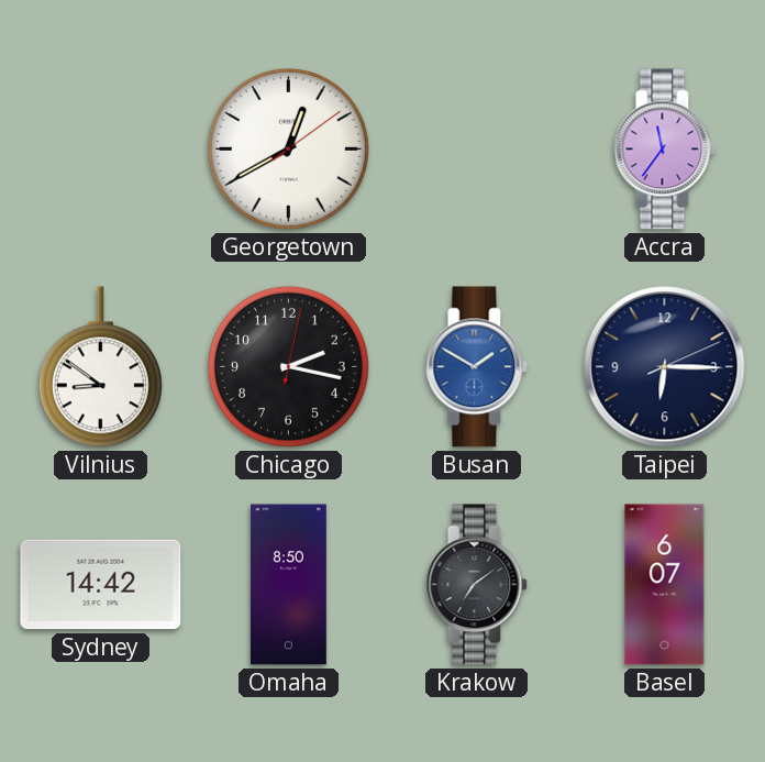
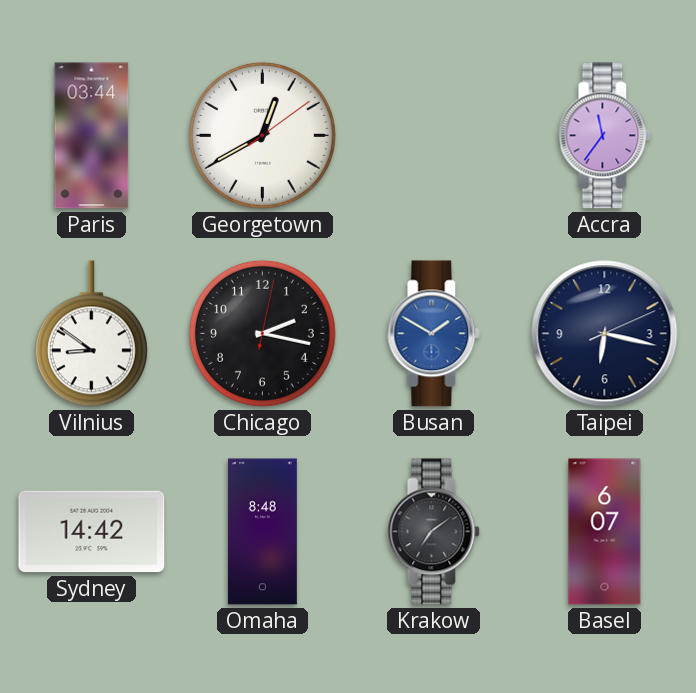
Paris: none -> 03:44 (92, 136)
Taipei: 6:15 -> 6:17 (605, 334)
Omaha: 8:50 -> 8:48 (262, 532)
